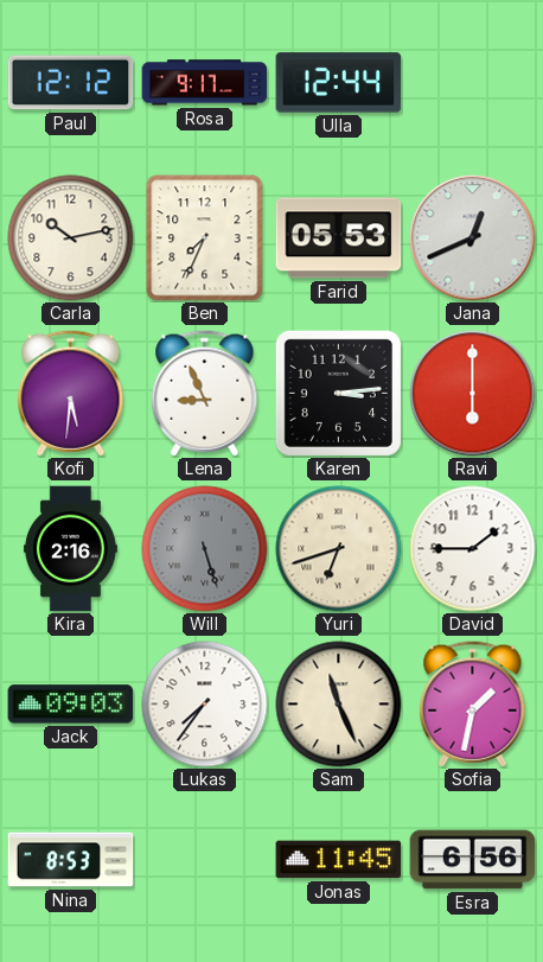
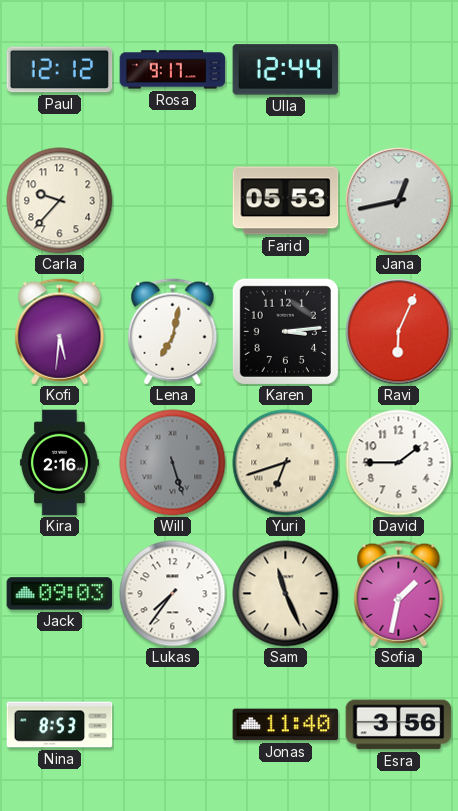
Carla: 10:13 -> 9:37 (60, 201)
Ben: 7:34 -> none (205, 238)
Jana: 12:41 -> 12:43 (399, 201)
Lena: 8:56 -> 7:02 (173, 332)
Ravi: 6:00 -> 6:04 (399, 332)
Jonas: 11:45 -> 11:40 (286, 725)
Esra: 6:56 -> 3:56 (399, 725)
